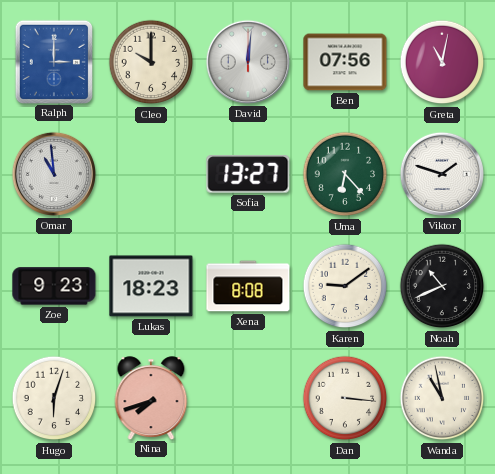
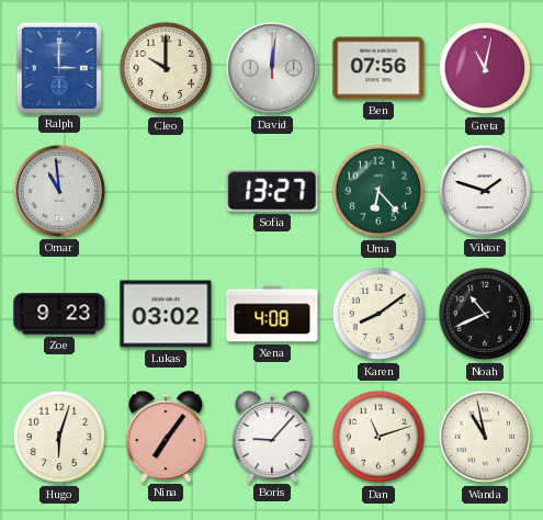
Lukas: 18:23 -> 03:02 (166, 314)
Xena: 8:08 -> 4:08 (272, 314)
Karen: 9:09 -> 8:09 (378, 314)
Nina: 7:42 -> 7:06 (166, 437)
Boris: none -> 9:07 (272, 437)
Dan: 3:16 -> 11:12 (378, 437)
